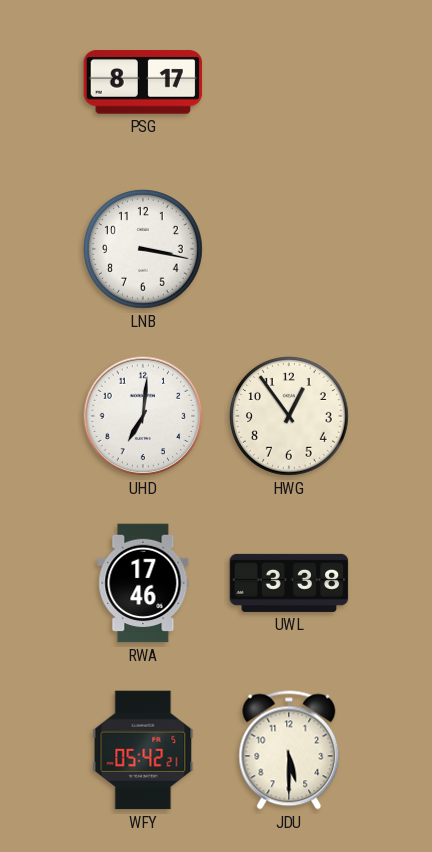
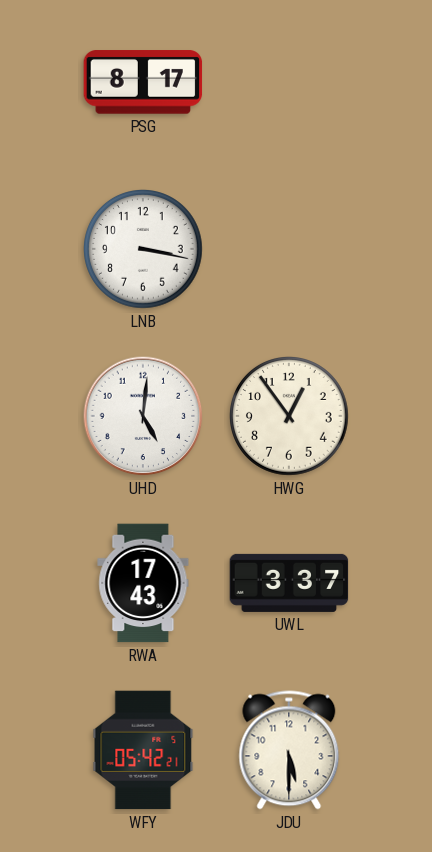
UHD: 7:01 -> 5:01 (143, 416)
RWA: 17:46 -> 17:43 (143, 583)
UWL: 3:38 -> 3:37 (289, 583)
